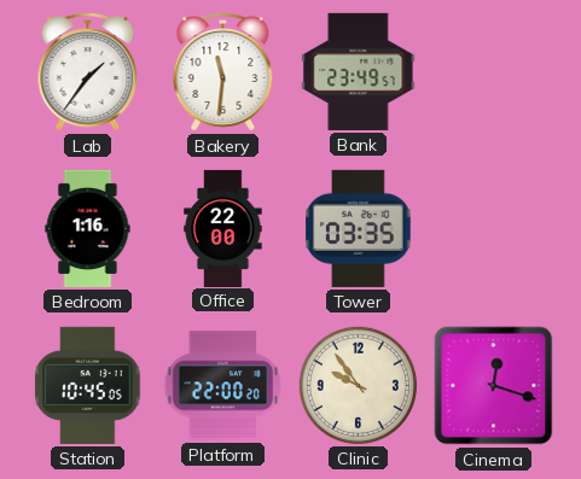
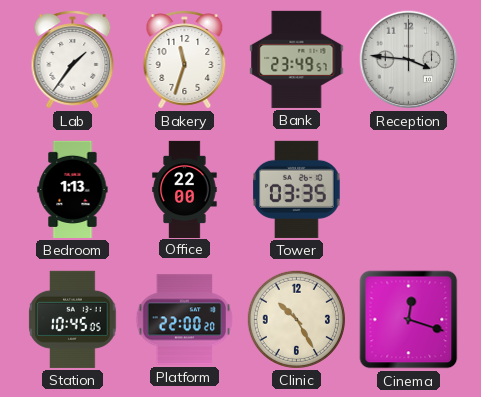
Bakery: 11:31 -> 11:33 (185, 60)
Reception: none -> 3:46 (409, 60)
Bedroom: 1:16 -> 1:13 (73, 189)
Clinic: 9:54 -> 10:25 (296, 319)
